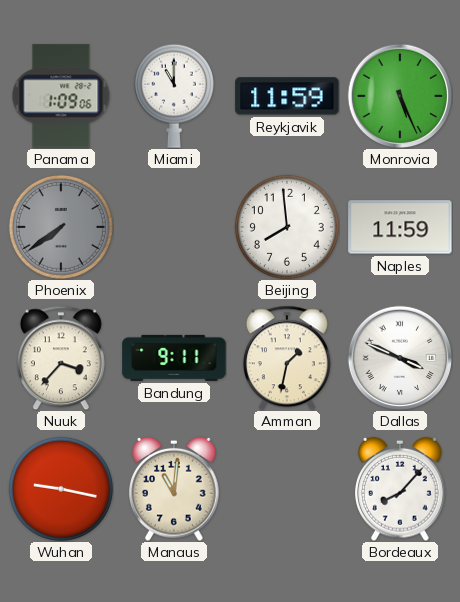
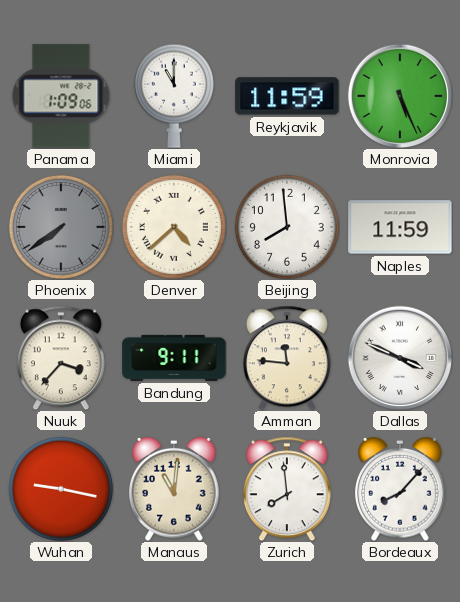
Denver: none -> 4:38 (174, 227)
Amman: 1:32 -> 11:46 (287, 358)
Zurich: none -> 7:59 (287, 489)
